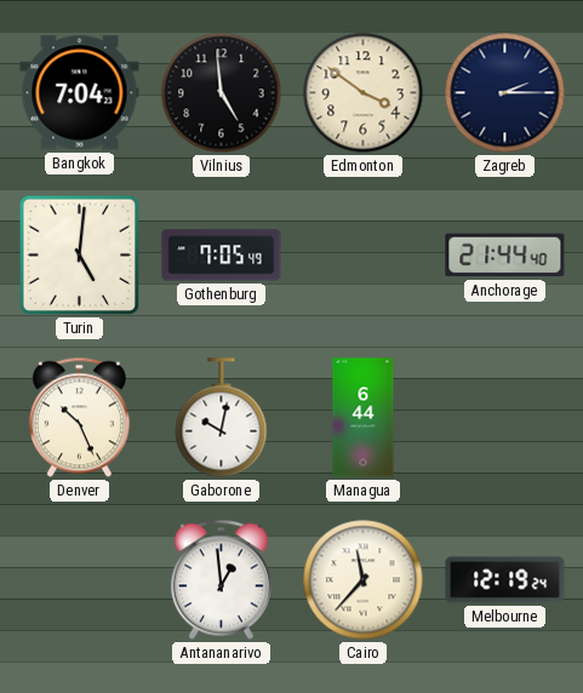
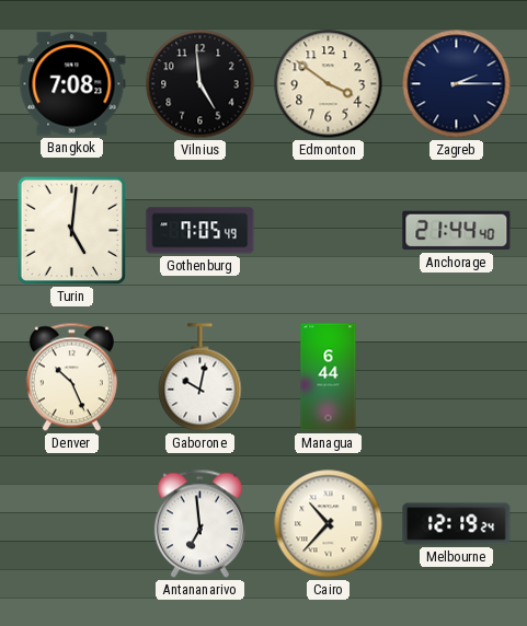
Bangkok: 7:04 -> 7:08 (72, 84)
Antananarivo: 12:59 -> 6:59 (199, 524)
Cairo: 11:37 -> 10:37 (329, 524)
